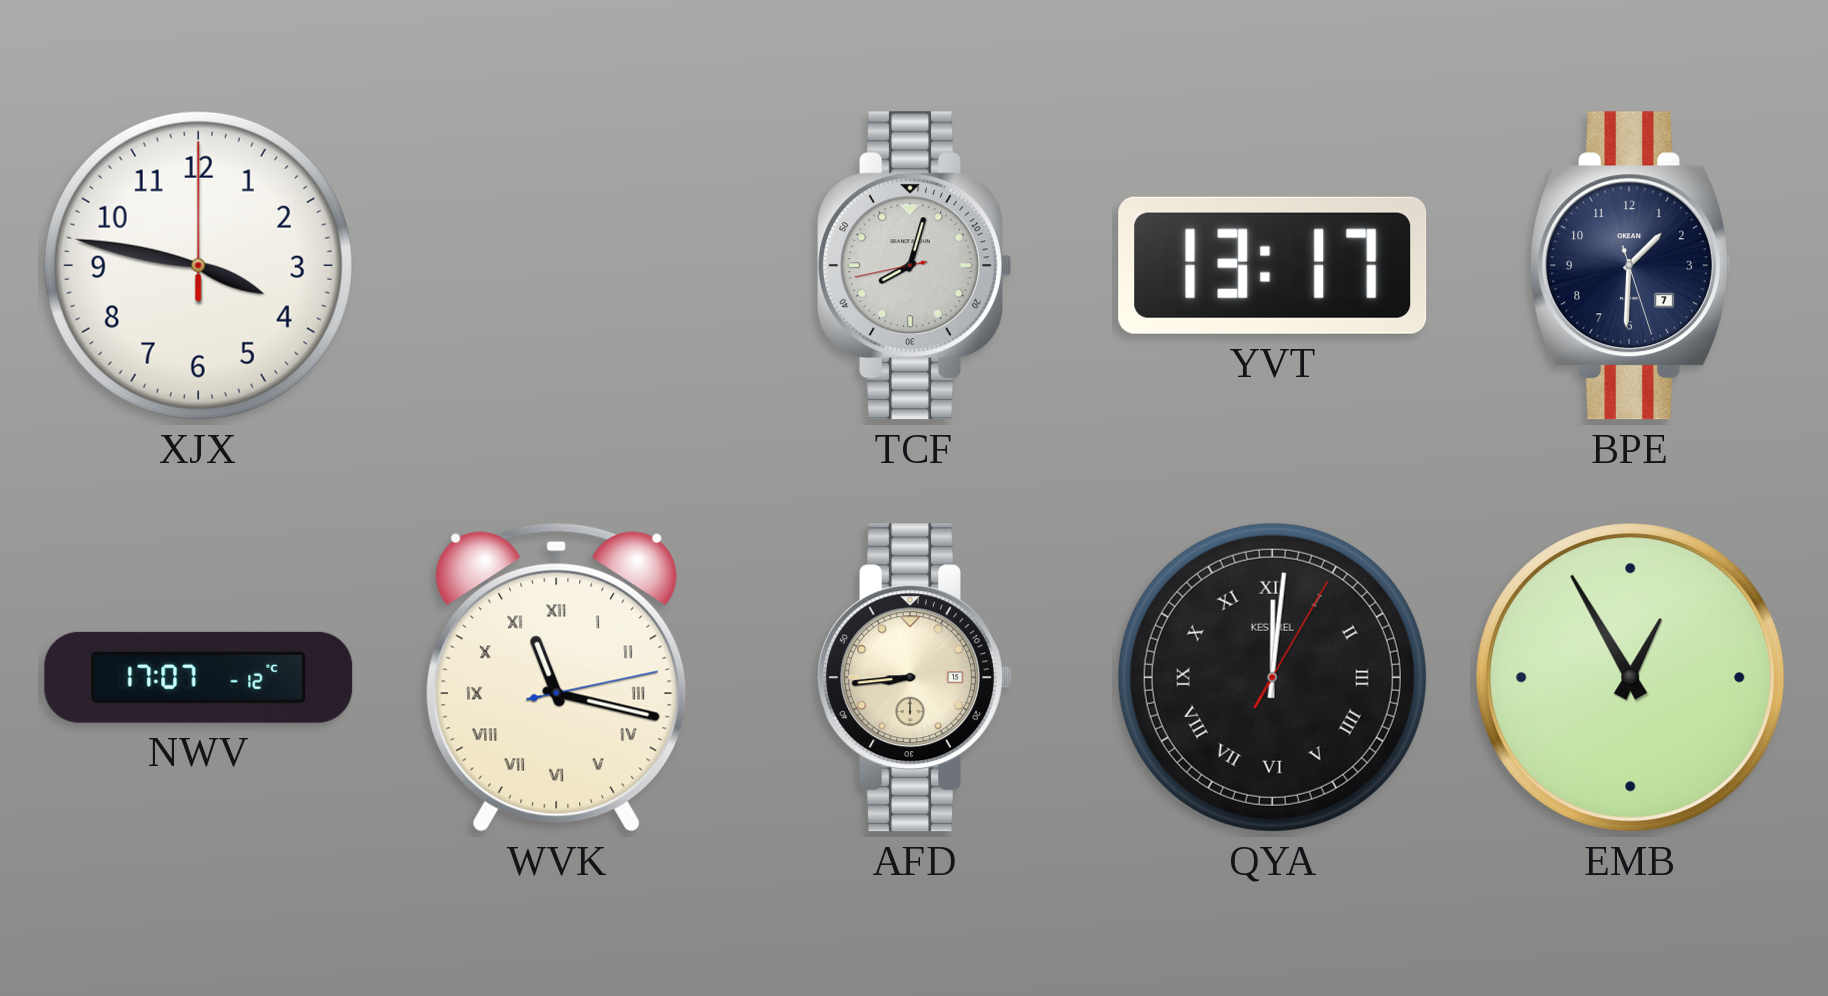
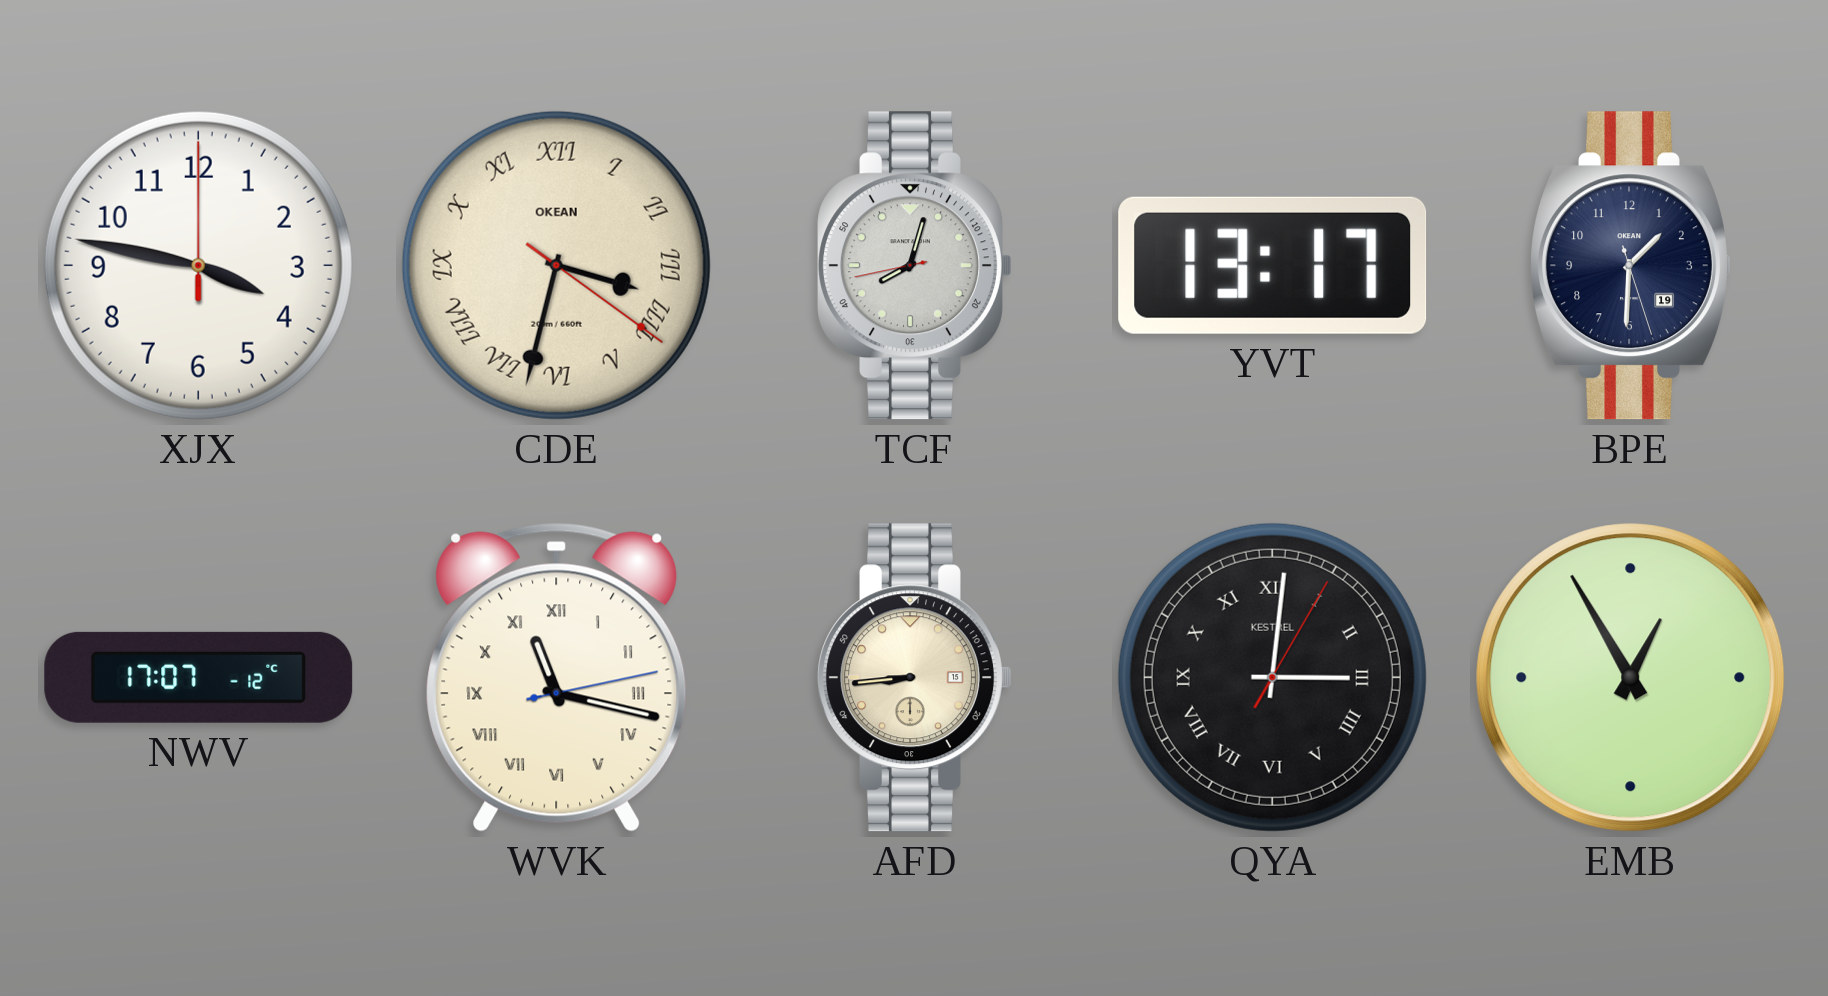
CDE: none -> 3:32 (556, 265)
BPE date: 7 -> 19 (1631, 266)
QYA: 12:01 -> 3:01 (1272, 677)
